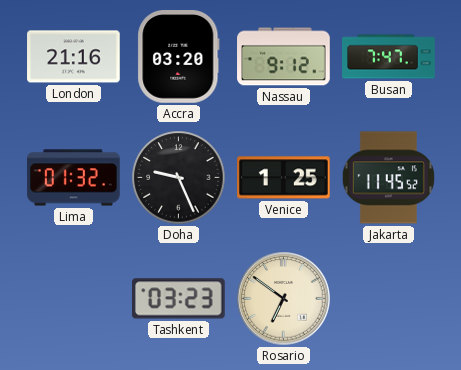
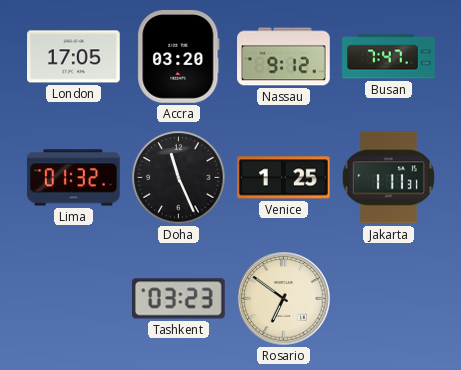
London: 21:16 -> 17:05 (74, 57)
Doha: 9:26 -> 11:26 (179, 178)
Jakarta: 11:45 -> 1:11 (388, 178)
